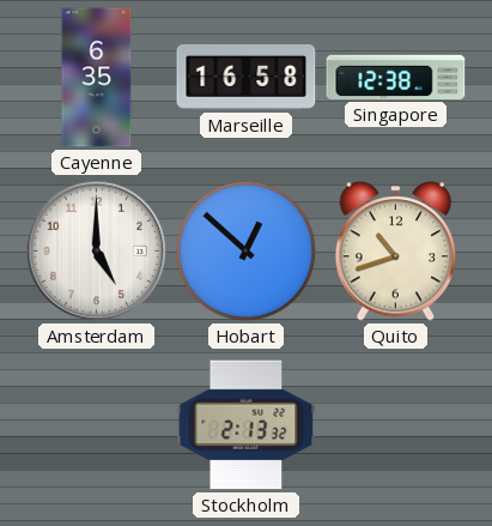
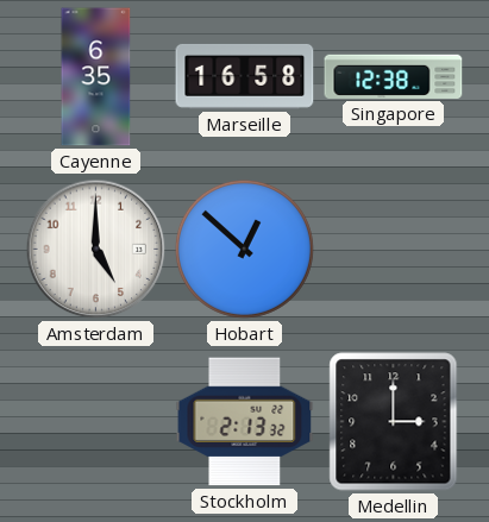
Quito: 10:42 -> none (396, 252)
Medellin: none -> 3:00 (394, 422)
